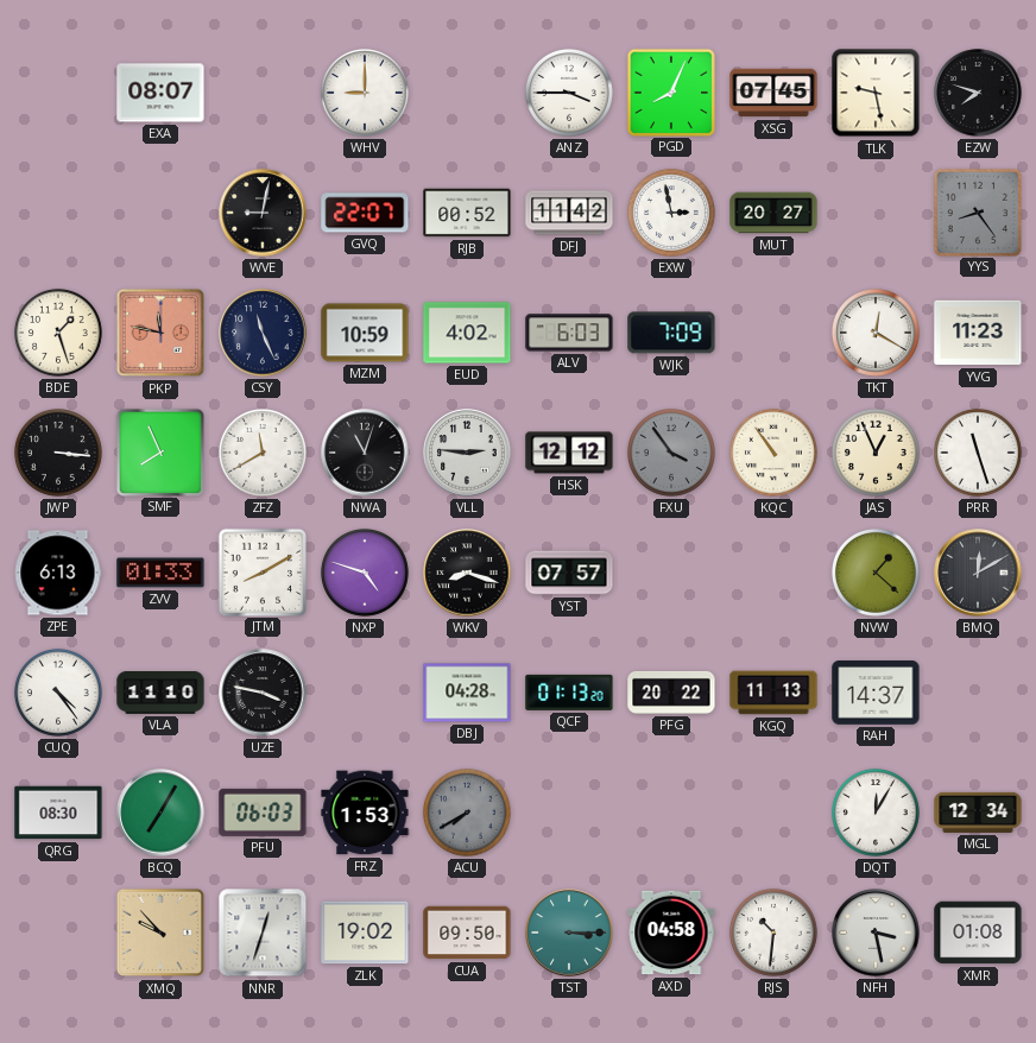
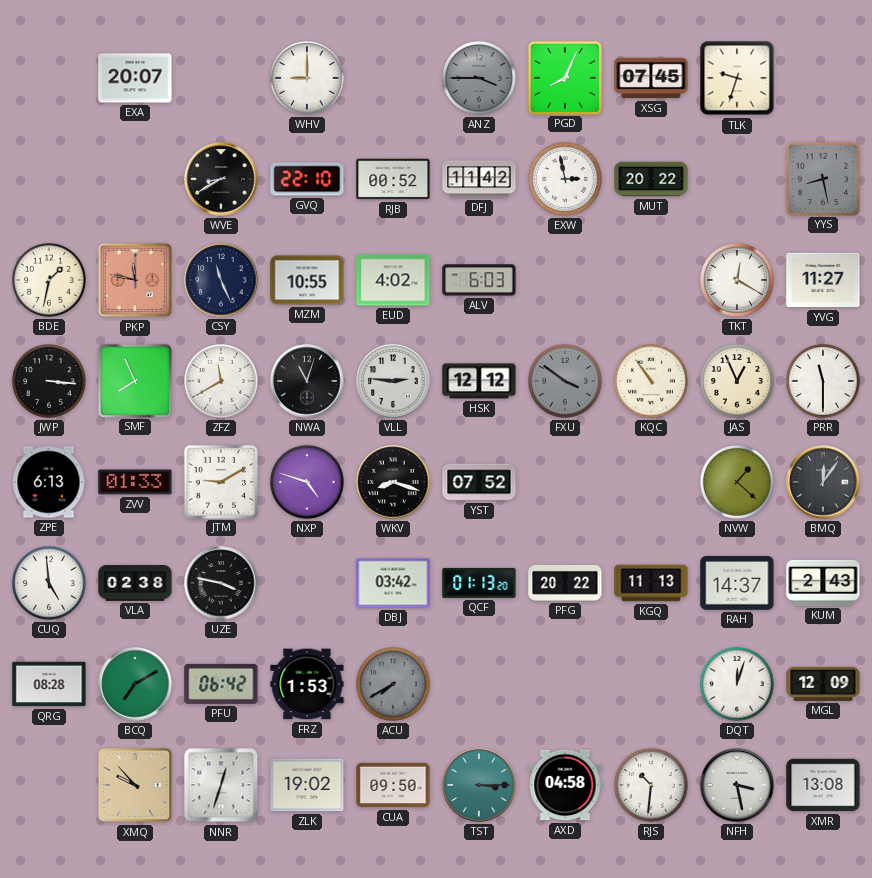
EXA: 08:07 -> 20:07 (135, 78)
ANZ dial: white -> grey (479, 78)
TLK: 9:28 -> 9:33 (737, 78)
EZW: 7:48 -> none (978, 93)
WVE: 9:02 -> 8:40 (221, 179)
GVQ: 22:07 -> 22:10 (307, 179)
MUT: 20:27 -> 20:22 (651, 179)
YYS: 8:24 -> 8:28 (822, 178)
BDE: 1:27 -> 1:32 (49, 280)
MZM: 10:59 -> 10:55 (307, 280)
WJK: 7:09 -> none (671, 333)
YVG: 11:23 -> 11:27 (823, 280)
FXU: 3:54 -> 3:51 (565, 381)
PRR: 11:27 -> 11:30 (823, 381)
JTM: 8:10 -> 9:10 (220, 481)
YST: 07:57 -> 07:52 (479, 482)
BMQ: 12:10 -> 12:06 (823, 482)
CUQ: 4:24 -> 4:59 (49, 583)
VLA: 11:10 -> 02:38 (135, 584)
DBJ: 04:28 -> 03:42 (393, 583)
KUM: none -> 2:43 (823, 583)
QRG: 08:30 -> 08:28 (49, 684)
BCQ: 7:05 -> 7:10 (135, 684)
PFU: 06:03 -> 06:42 (221, 684)
DQT: 12:05 -> 12:03 (737, 684)
MGL: 12:34 -> 12:09 (823, 684)
XMR: 01:08 -> 13:08 (823, 785)
